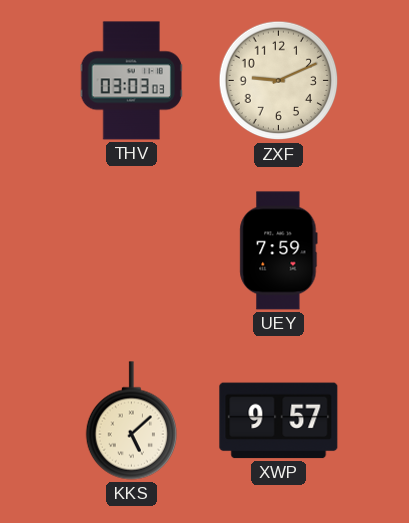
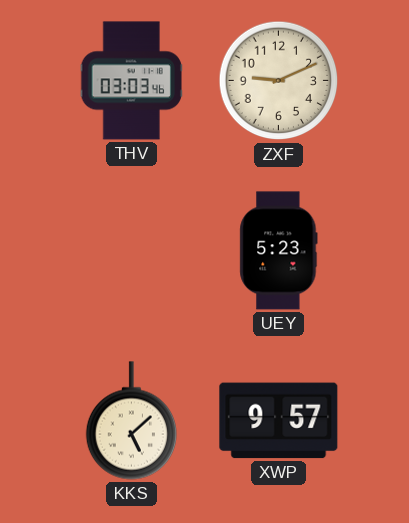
THV: 03:03:03 -> 03:03:46 (131, 81)
UEY: 7:59 -> 5:23 (279, 251)
